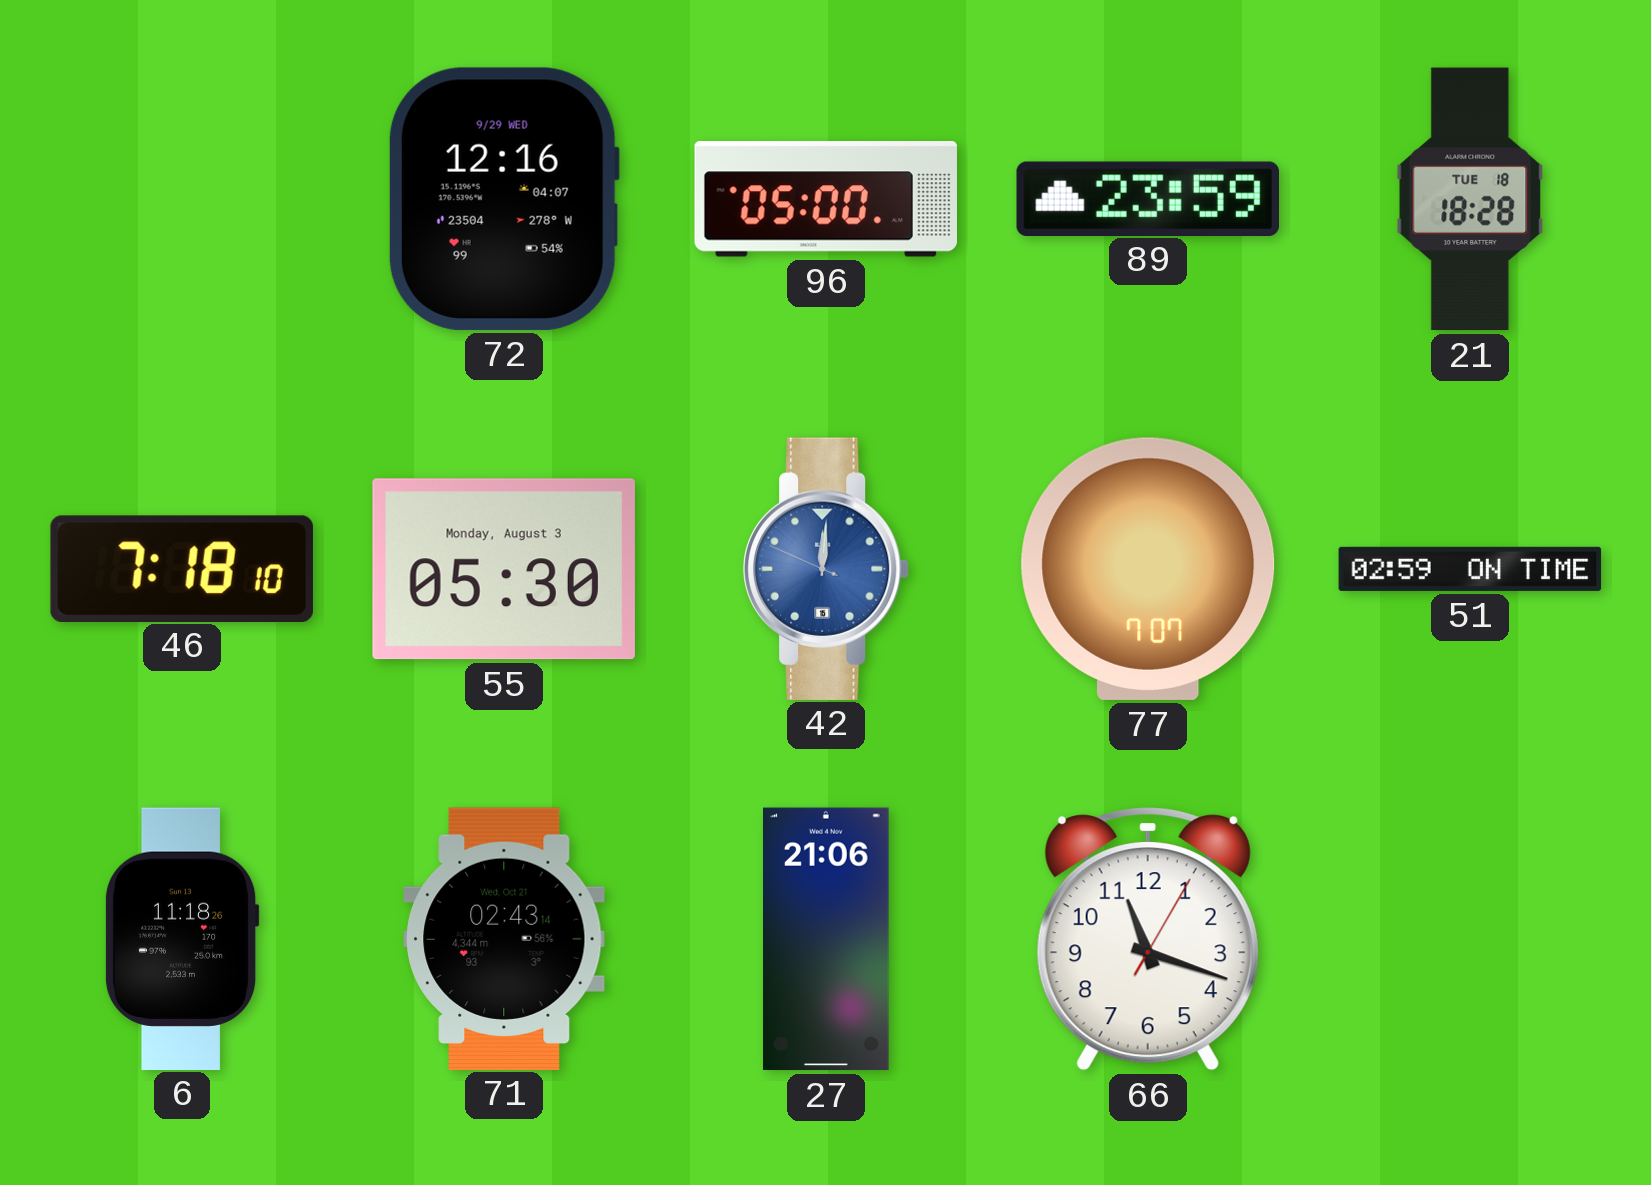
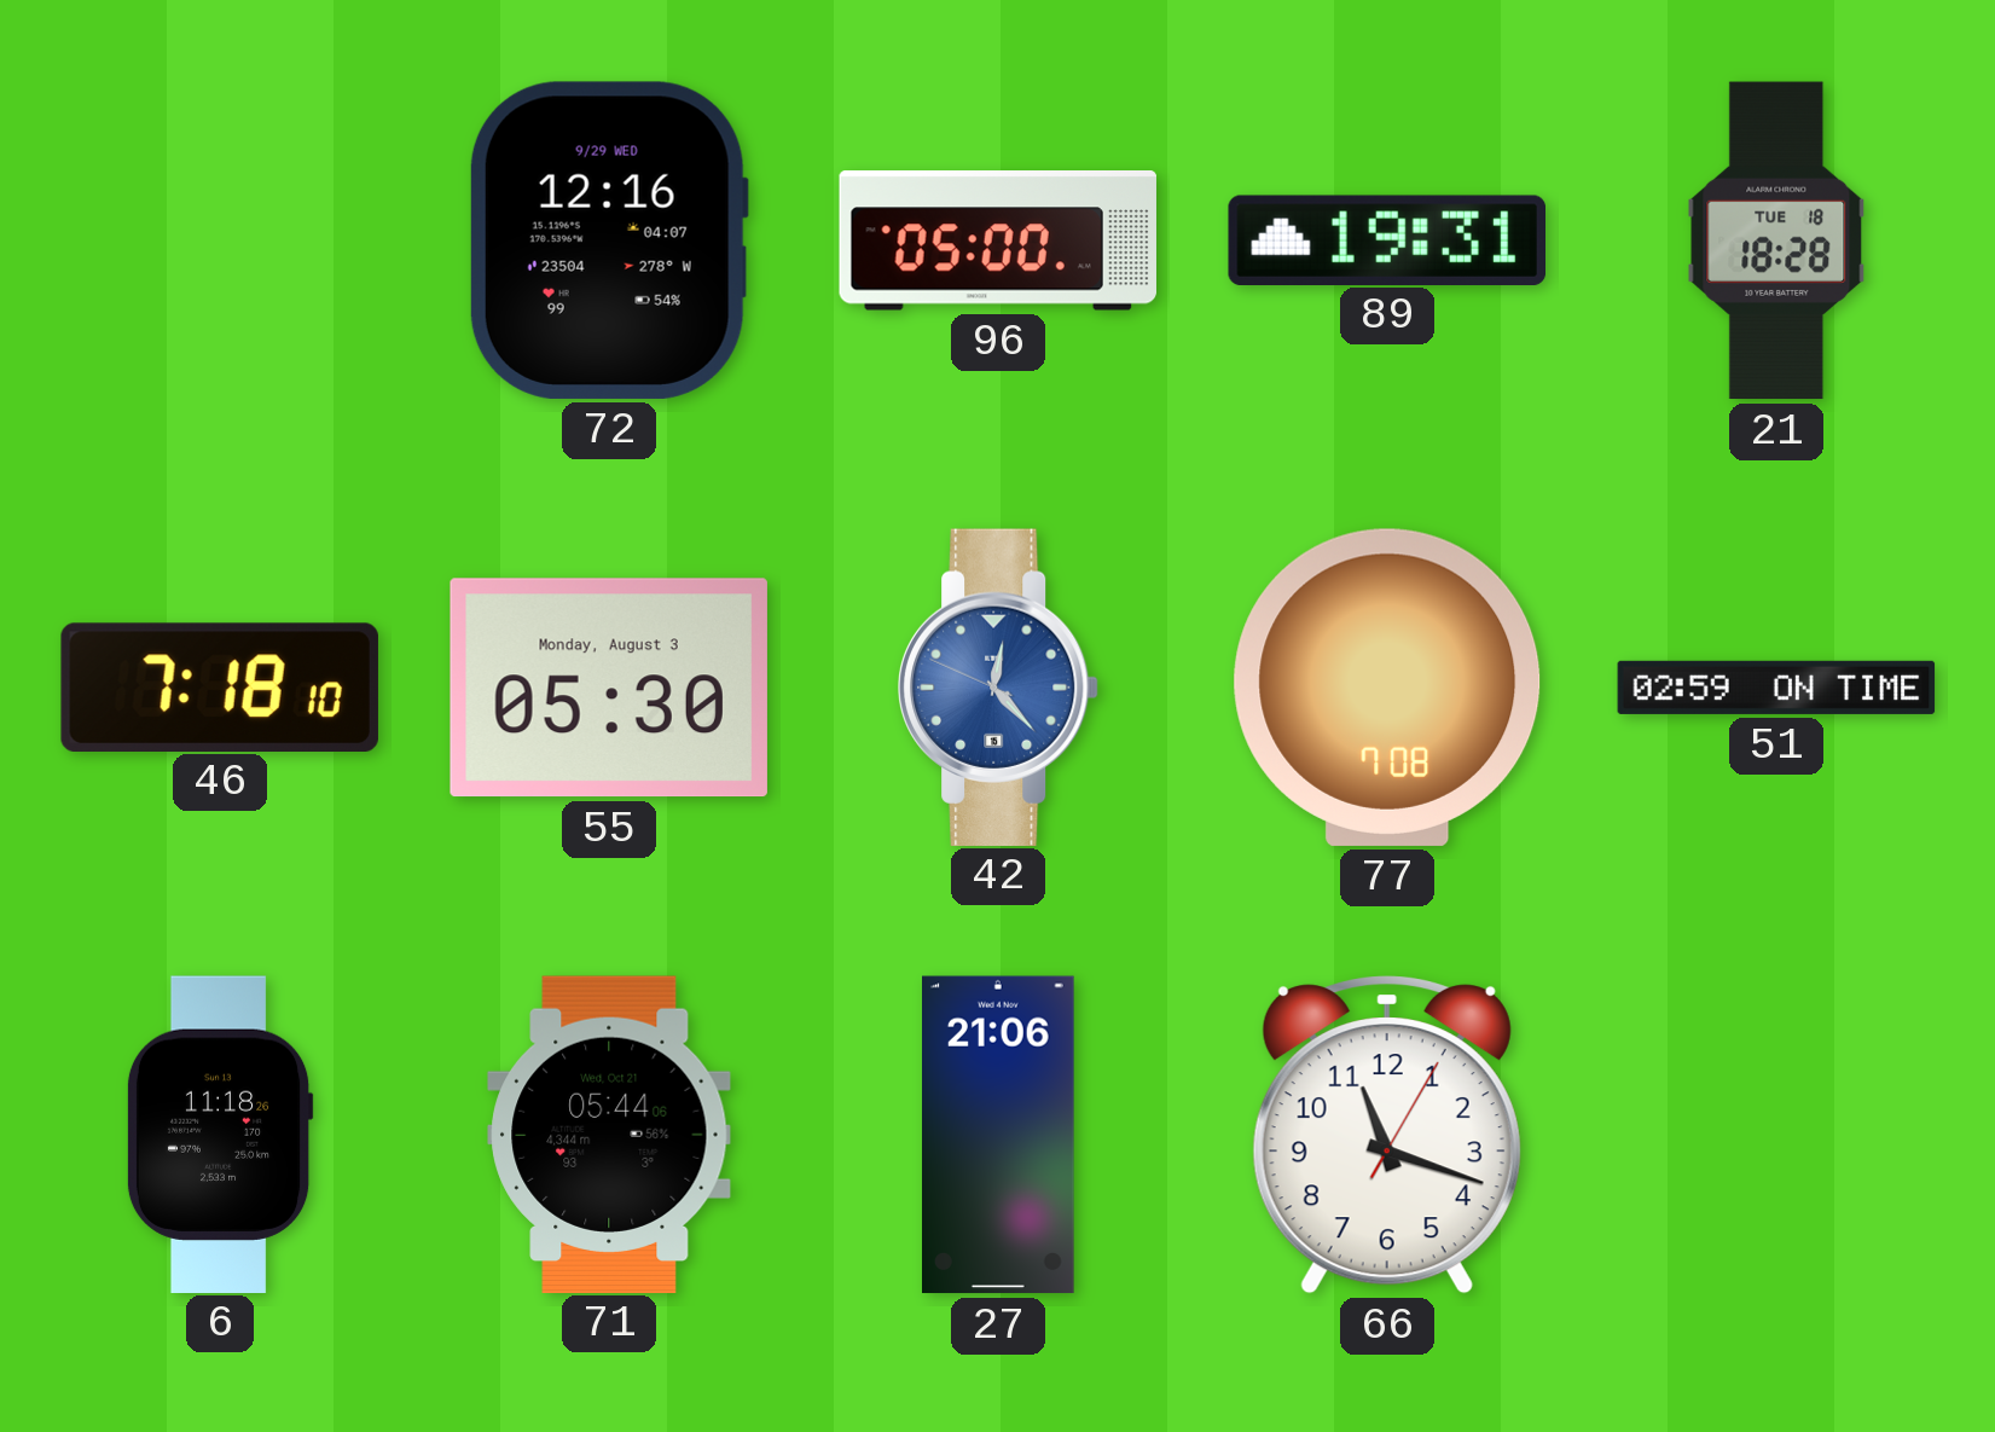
89: 23:59 -> 19:31 (1386, 239)
42: 12:00 -> 12:22 (999, 686)
77: 7:07 -> 7:08 (1387, 688)
71: 02:43 -> 05:44 (609, 1134)
